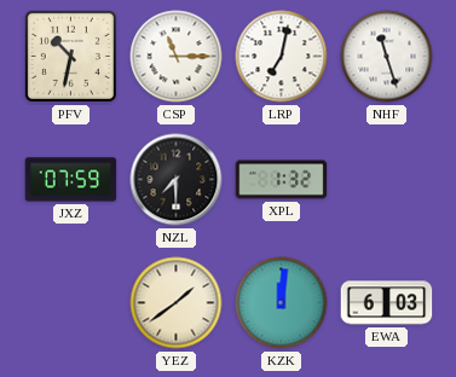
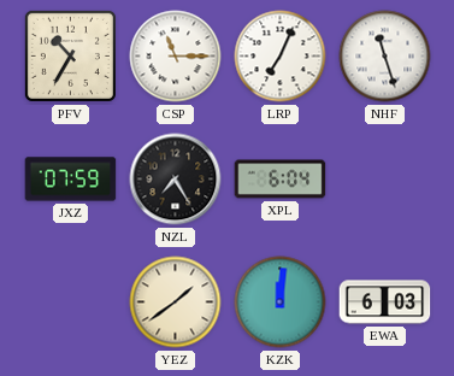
PFV: 10:32 -> 10:35 (70, 55)
LRP: 7:02 -> 7:04 (281, 57)
NZL: 7:30 -> 7:25 (176, 180)
XPL: 1:32 -> 6:04 (281, 180)
